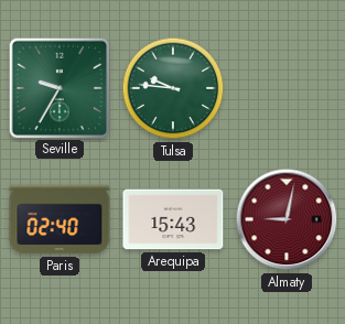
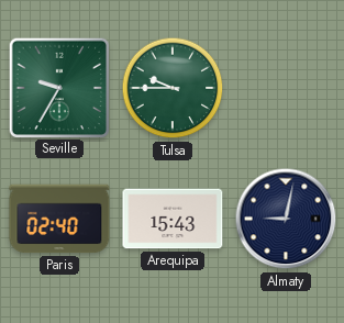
Tulsa: 9:46 -> 9:45 (173, 88)
Almaty dial: burgundy -> navy (286, 219)
